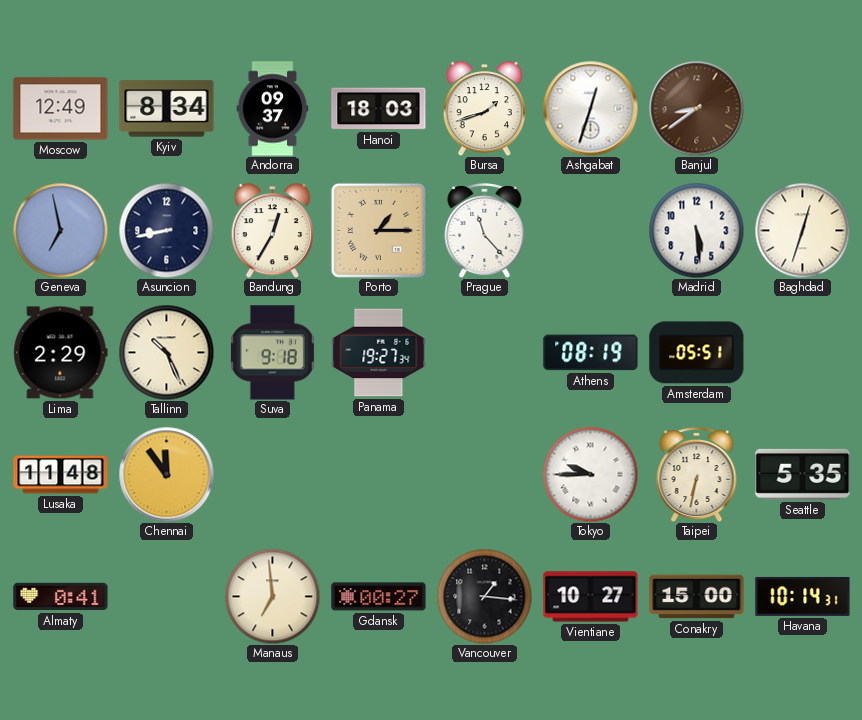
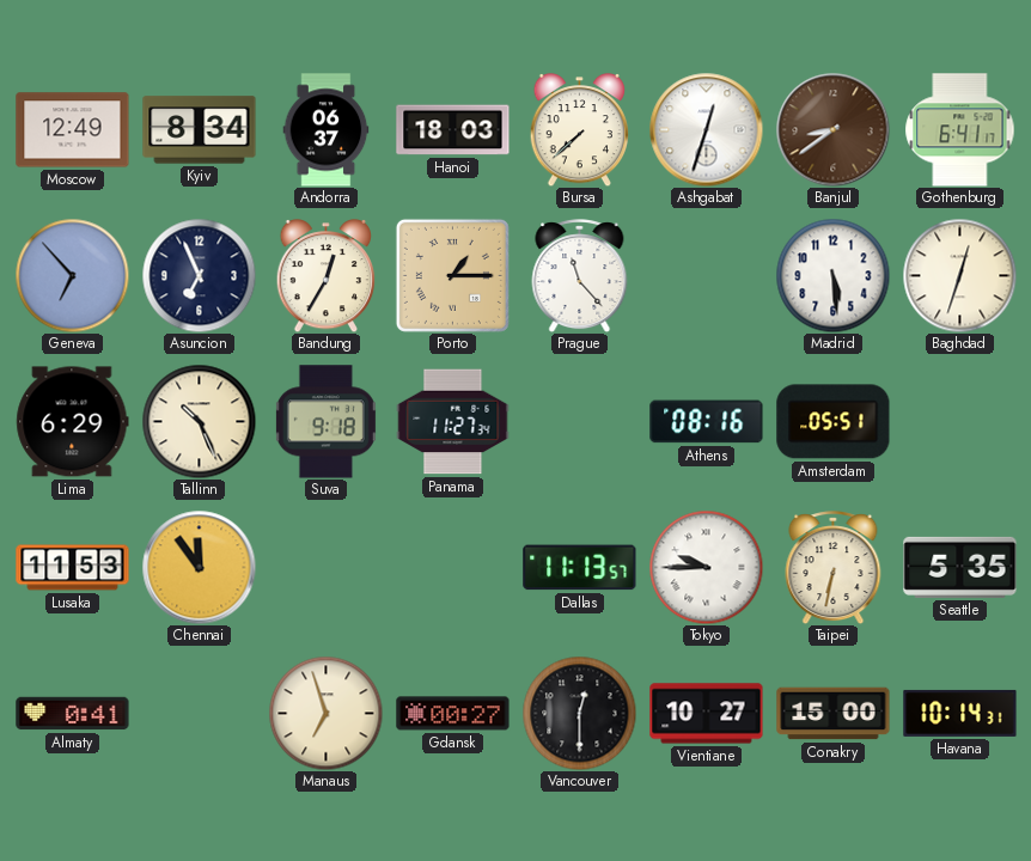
Andorra: 09:37 -> 06:37 (327, 130)
Bursa: 1:42 -> 7:38 (580, 130)
Gothenburg: none -> 6:41 (960, 130)
Geneva: 6:58 -> 6:53 (72, 275)
Asuncion: 8:43 -> 6:56 (199, 275)
Lima: 2:29 -> 6:29 (73, 422)
Panama: 19:27 -> 11:27 (453, 422)
Athens: 08:19 -> 08:16 (707, 422)
Lusaka: 11:48 -> 11:53 (73, 568)
Dallas: none -> 11:13 (580, 568)
Manaus: 6:59 -> 6:57 (325, 713)
Vancouver: 1:16 -> 12:30 (579, 713)
